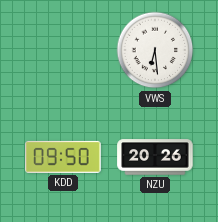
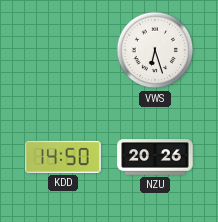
VWS: 6:29 -> 6:27 (155, 50)
KDD: 09:50 -> 14:50 (63, 157)
